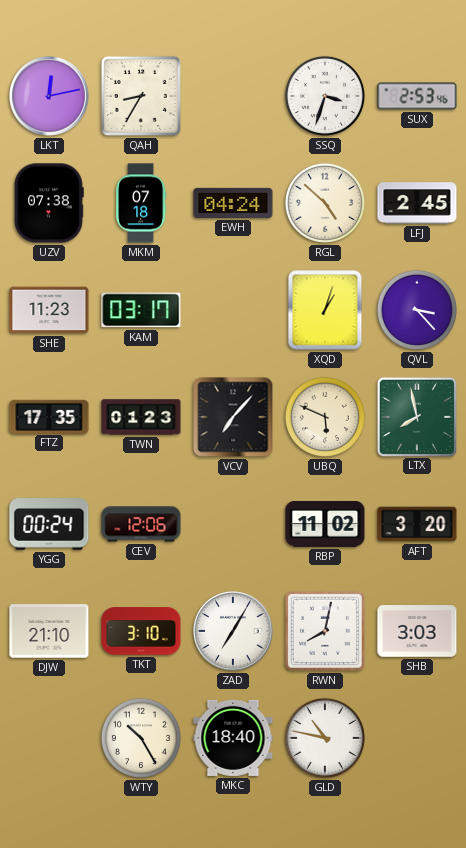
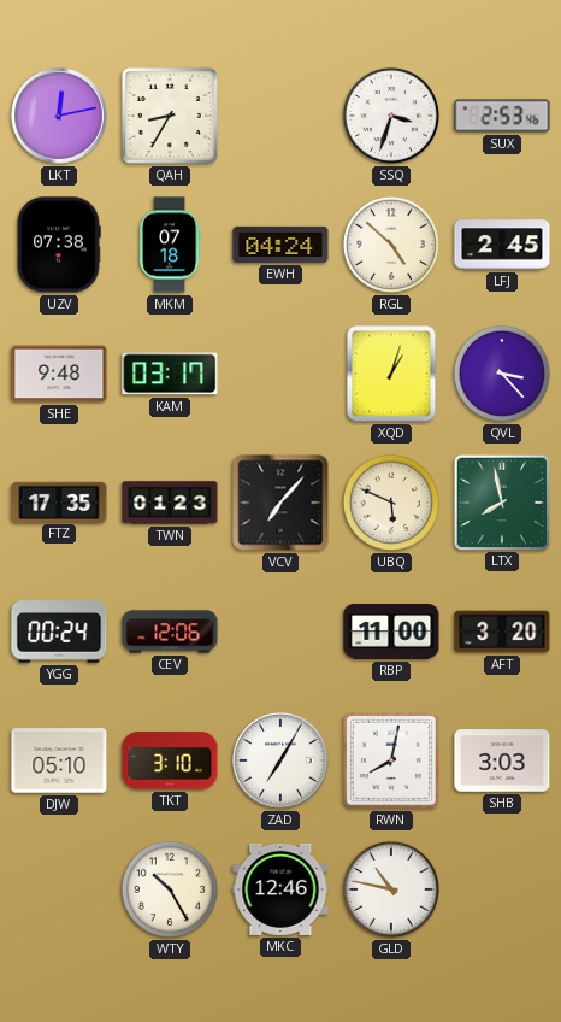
SHE: 11:23 -> 9:48 (59, 374)
RBP: 11:02 -> 11:00 (391, 633)
DJW: 21:10 -> 05:10 (59, 760)
MKC: 18:40 -> 12:46 (280, 889)
